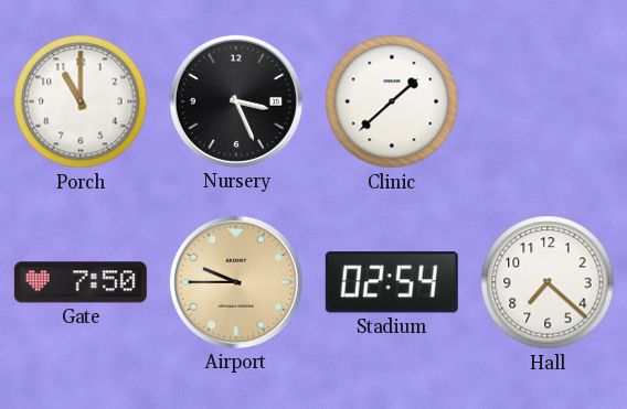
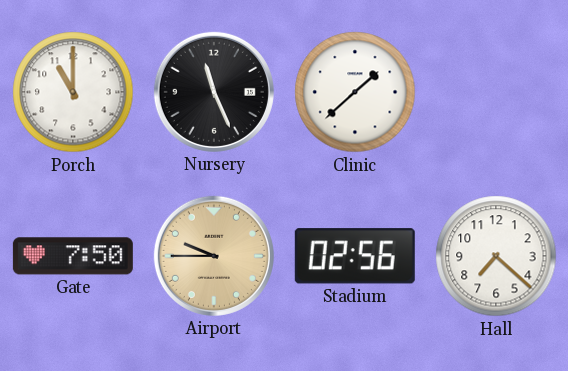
Nursery: 3:26 -> 11:26 (214, 92)
Stadium: 02:54 -> 02:56 (355, 256)
